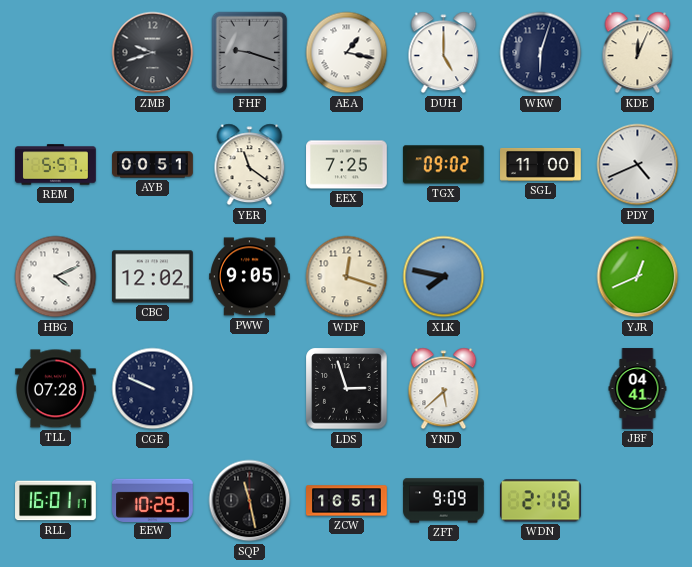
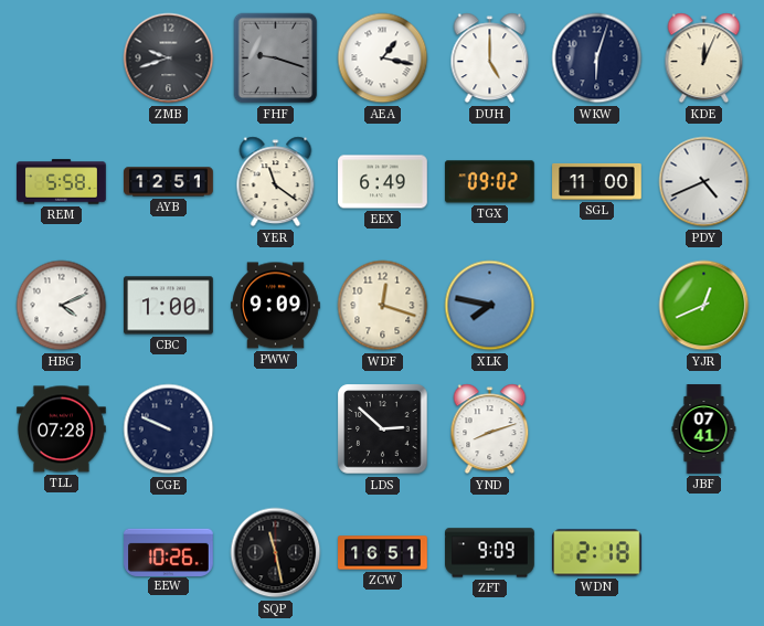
REM: 5:57 -> 5:58 (62, 182)
AYB: 00:51 -> 12:51 (169, 182)
EEX: 7:25 -> 6:49 (383, 182)
CBC: 12:02 -> 1:00 (169, 306)
PWW: 9:05 -> 9:09 (276, 306)
LDS: 2:57 -> 2:52 (383, 429)
YND: 5:38 -> 8:12 (490, 429)
JBF: 04:41 -> 07:41 (704, 429)
RLL: 16:01 -> none (56, 501)
EEW: 10:29 -> 10:26 (169, 552)
